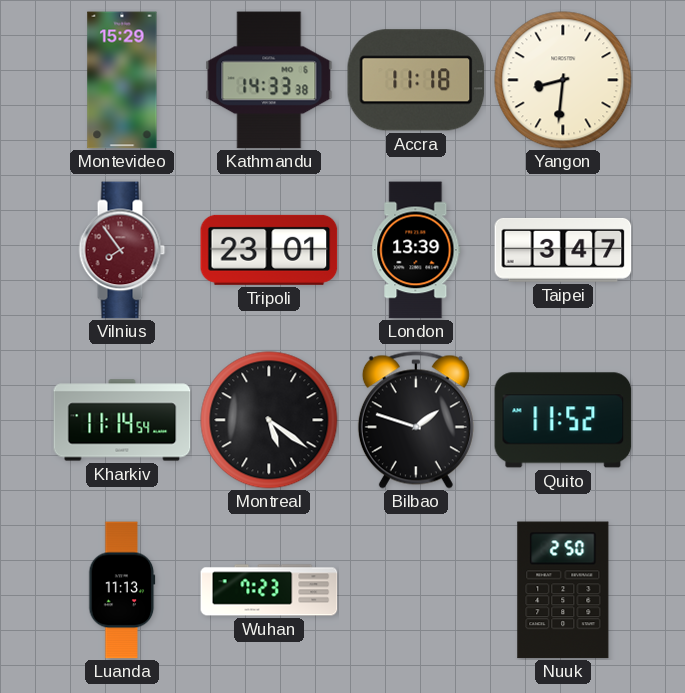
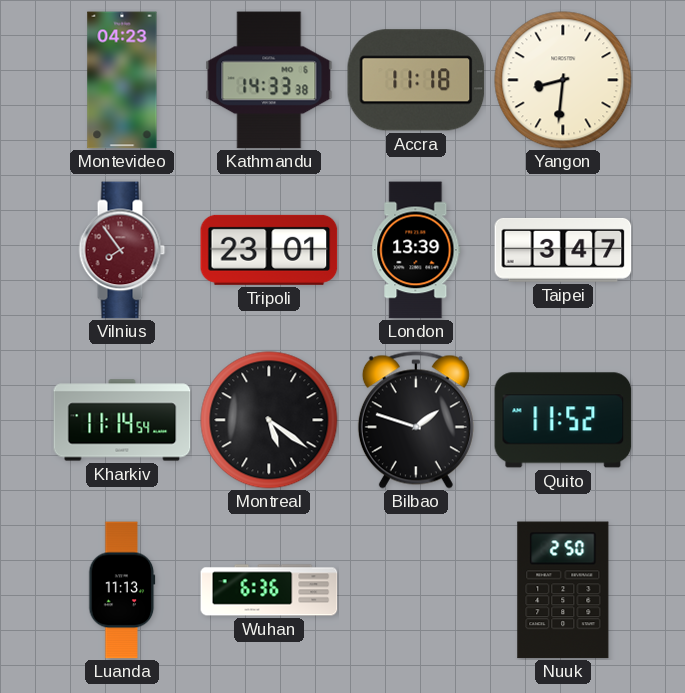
Montevideo: 15:29 -> 04:23 (122, 80)
Wuhan: 7:23 -> 6:36 (269, 590)
